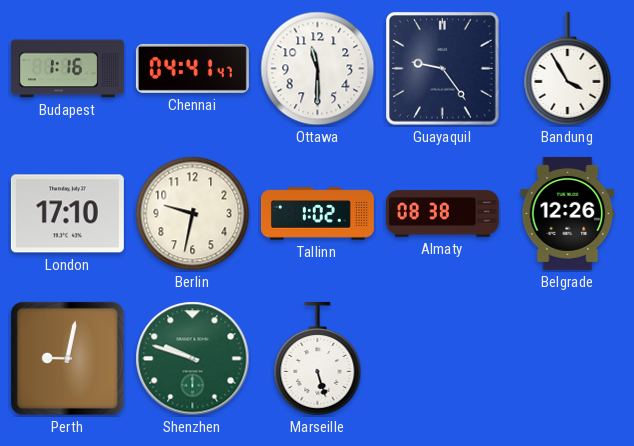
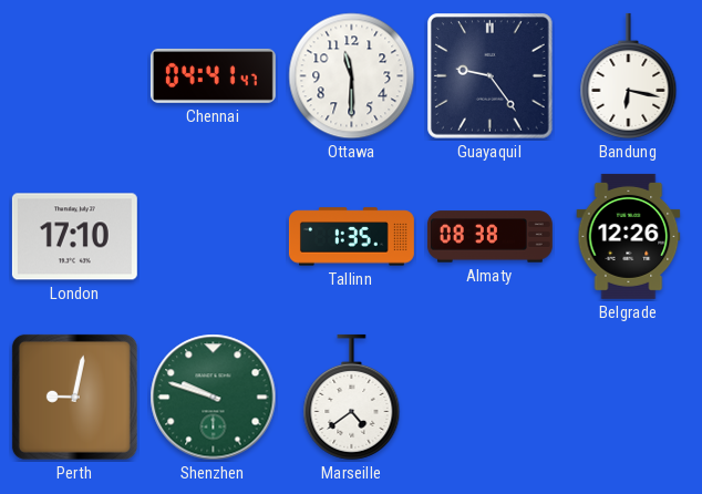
Budapest: 1:16 -> none (67, 69)
Bandung: 3:55 -> 6:17 (629, 75)
Berlin: 9:32 -> none (193, 214)
Tallinn: 1:02 -> 1:35 (351, 237)
Marseille: 5:27 -> 4:39 (352, 397)
